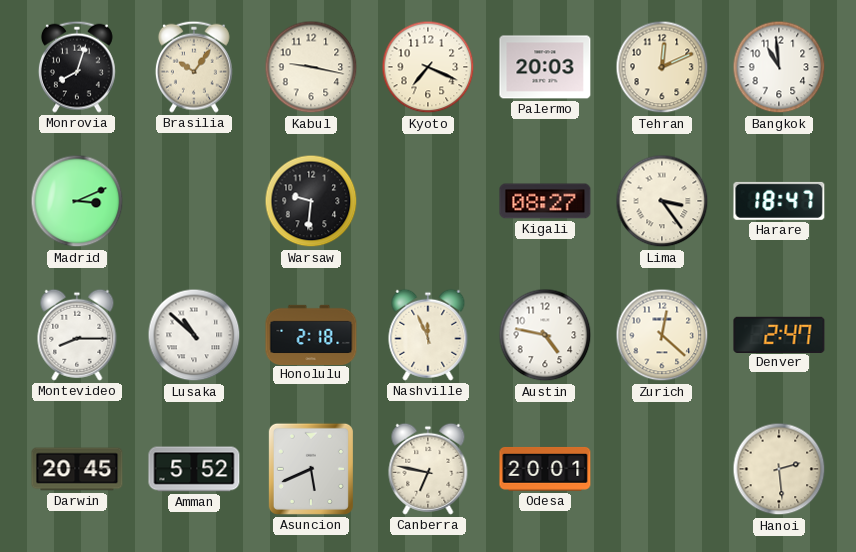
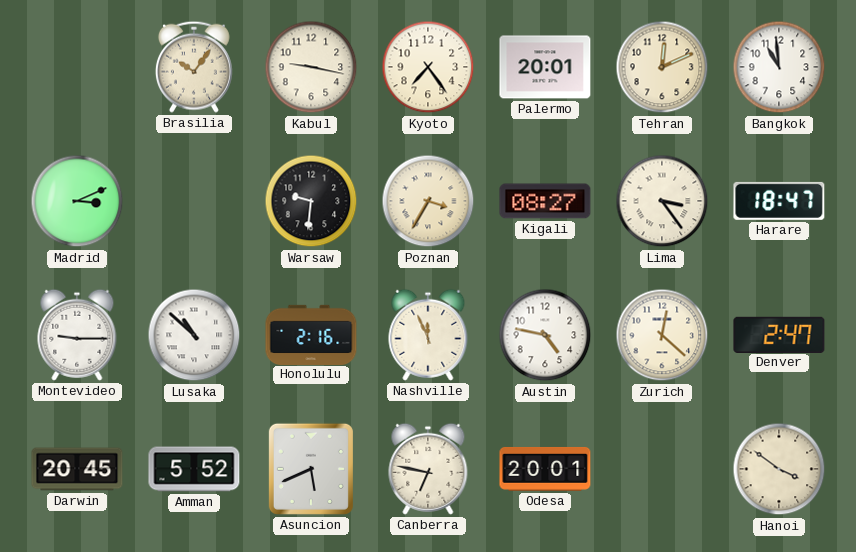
Monrovia: 8:03 -> none (77, 67)
Kyoto: 7:19 -> 7:24 (428, 67)
Palermo: 20:03 -> 20:01 (545, 67)
Poznan: none -> 3:35 (428, 201)
Montevideo: 8:15 -> 9:15 (77, 335)
Honolulu: 2:18 -> 2:16 (311, 334)
Hanoi: 2:29 -> 3:51 (779, 469)
